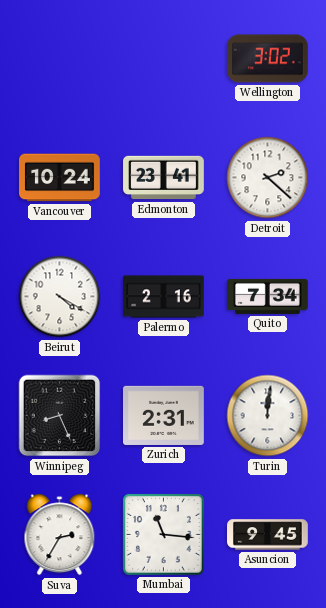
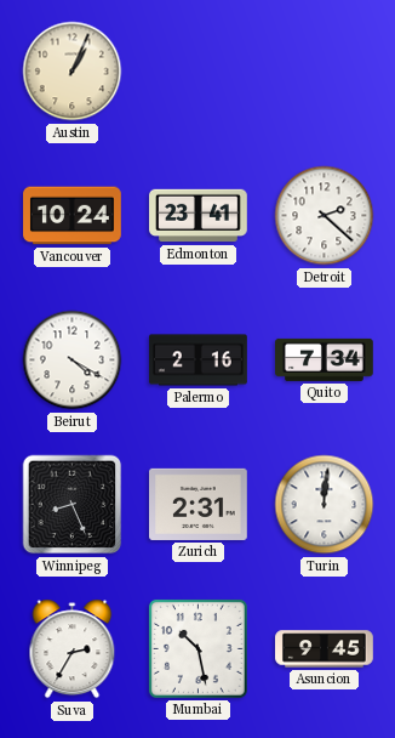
Austin: none -> 1:04 (73, 72)
Wellington: 3:02 -> none (268, 59)
Mumbai: 11:16 -> 10:28 (198, 648)
